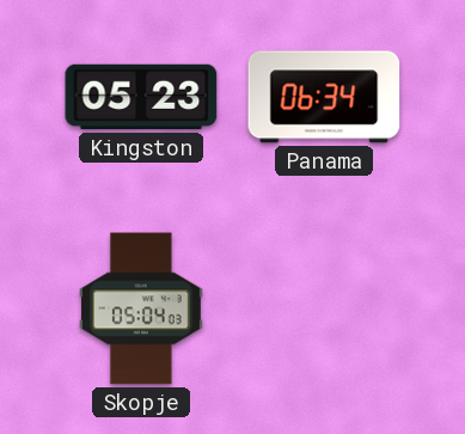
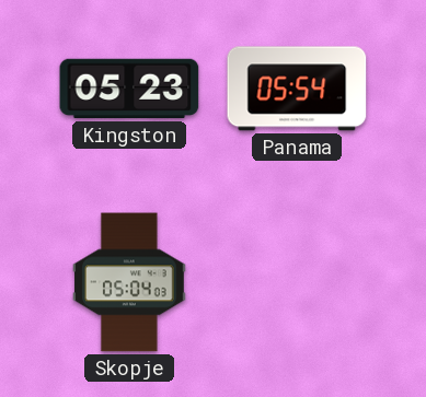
Panama: 06:34 -> 05:54 (297, 89)
